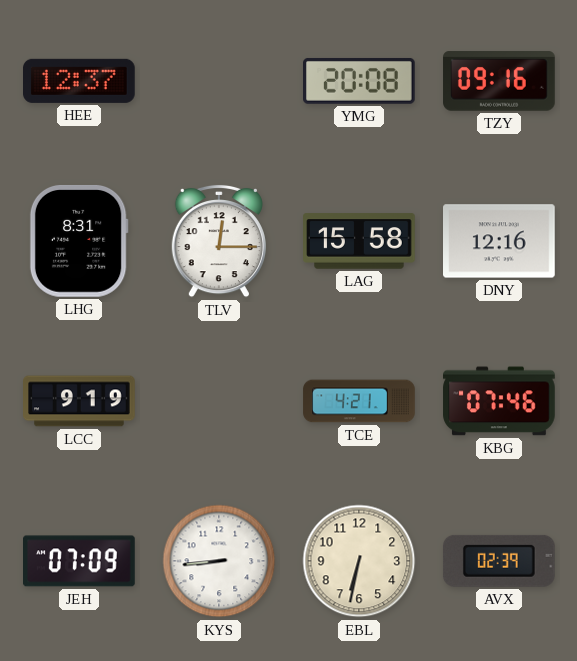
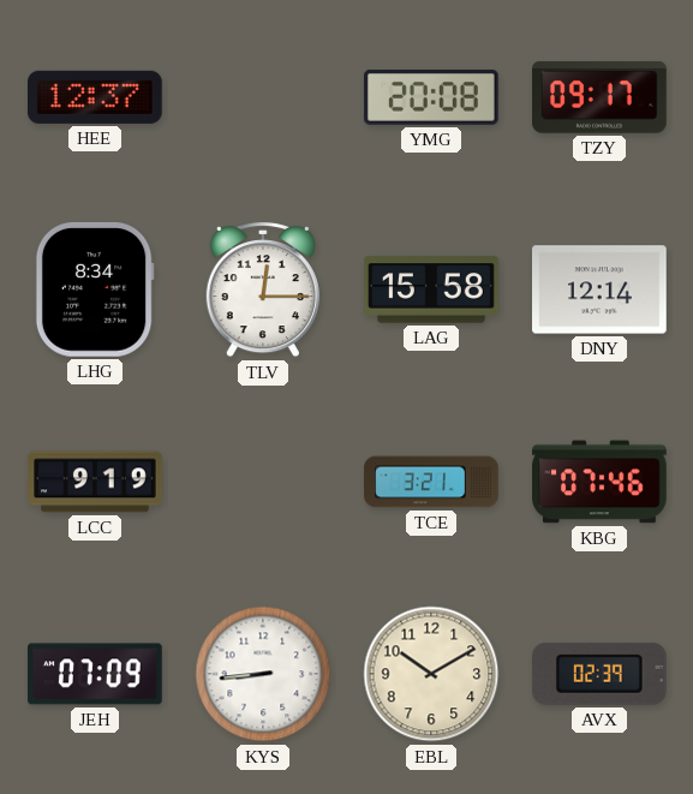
TZY: 09:16 -> 09:17 (599, 97)
LHG: 8:31 -> 8:34 (95, 289)
DNY: 12:16 -> 12:14 (601, 289)
TCE: 4:21 -> 3:21 (431, 482)
EBL: 6:32 -> 10:10 (431, 674)
